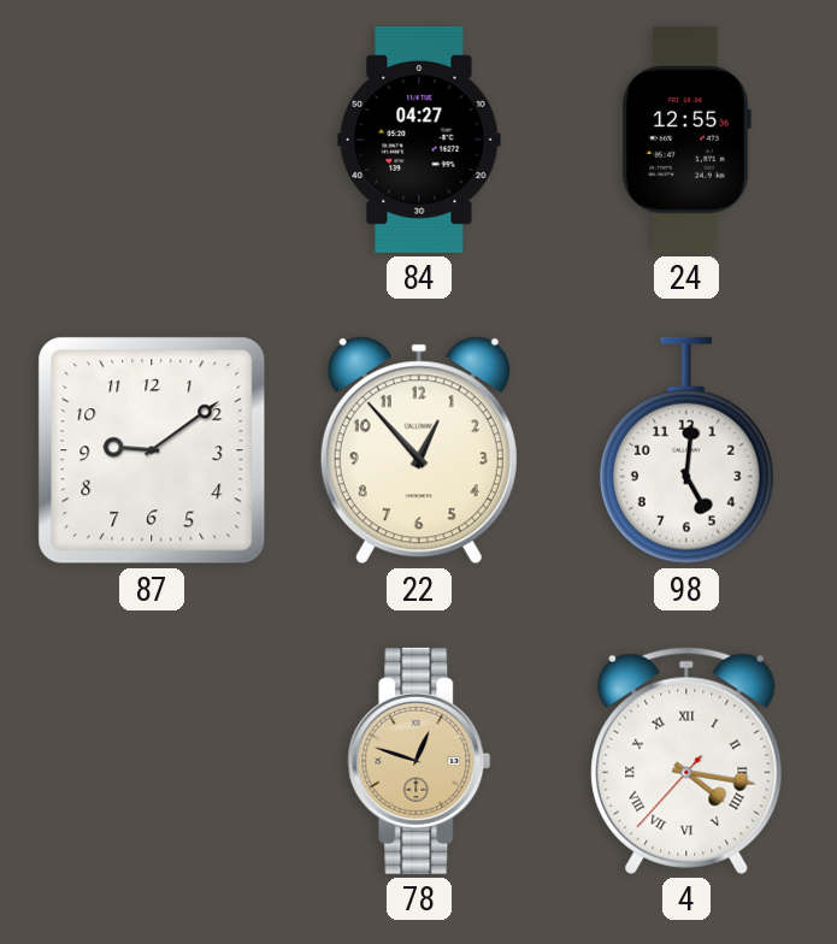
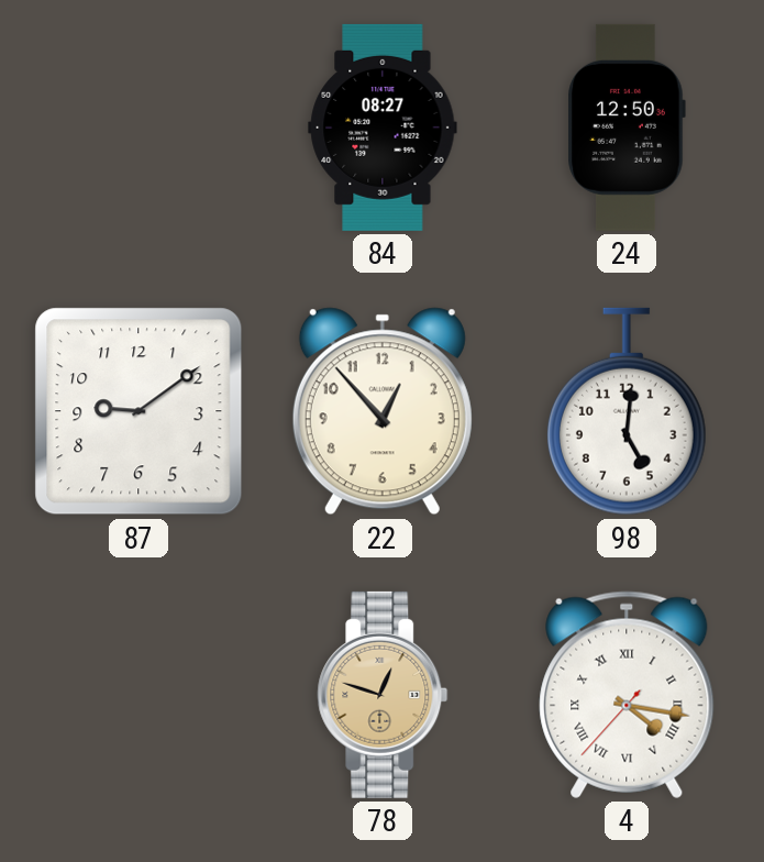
84: 04:27 -> 08:27 (383, 128)
24: 12:55 -> 12:50 (627, 128)
